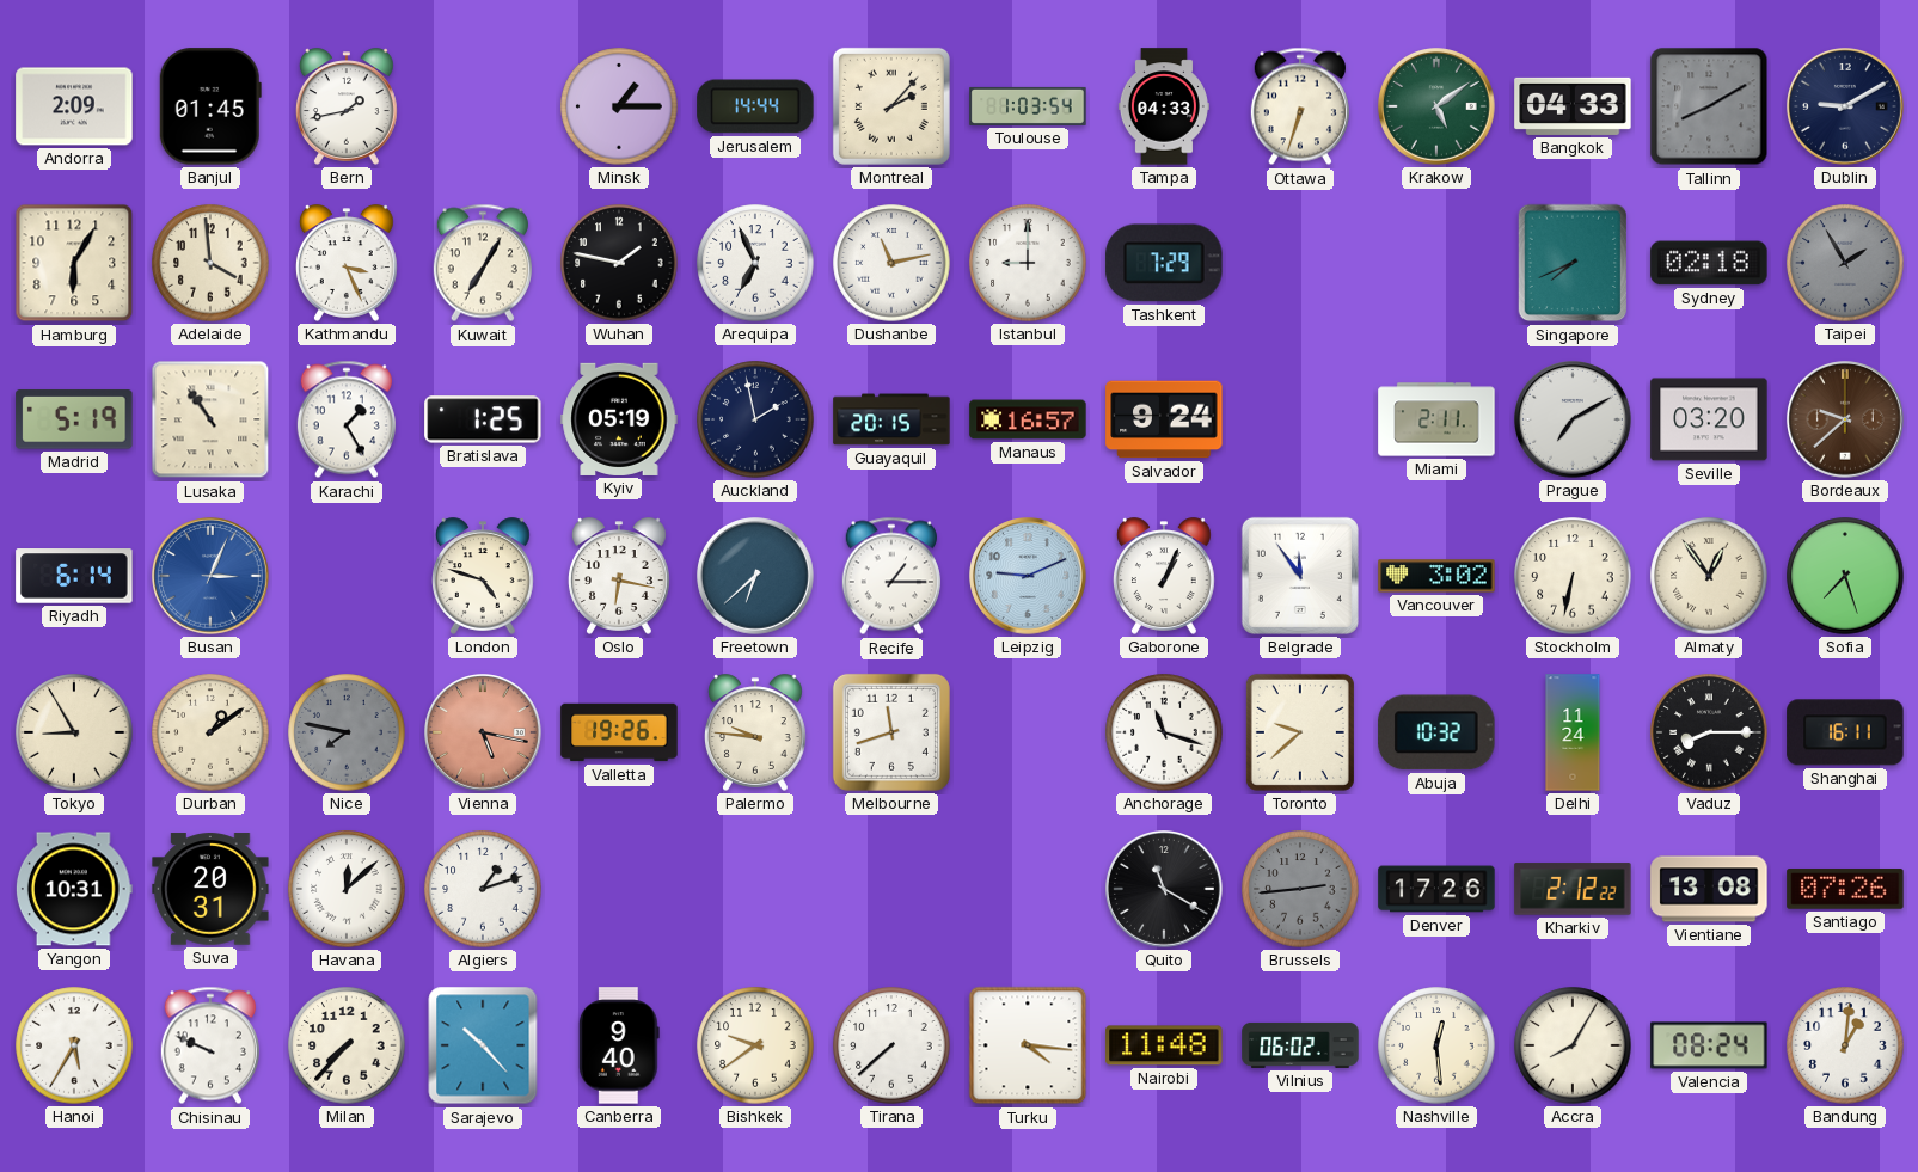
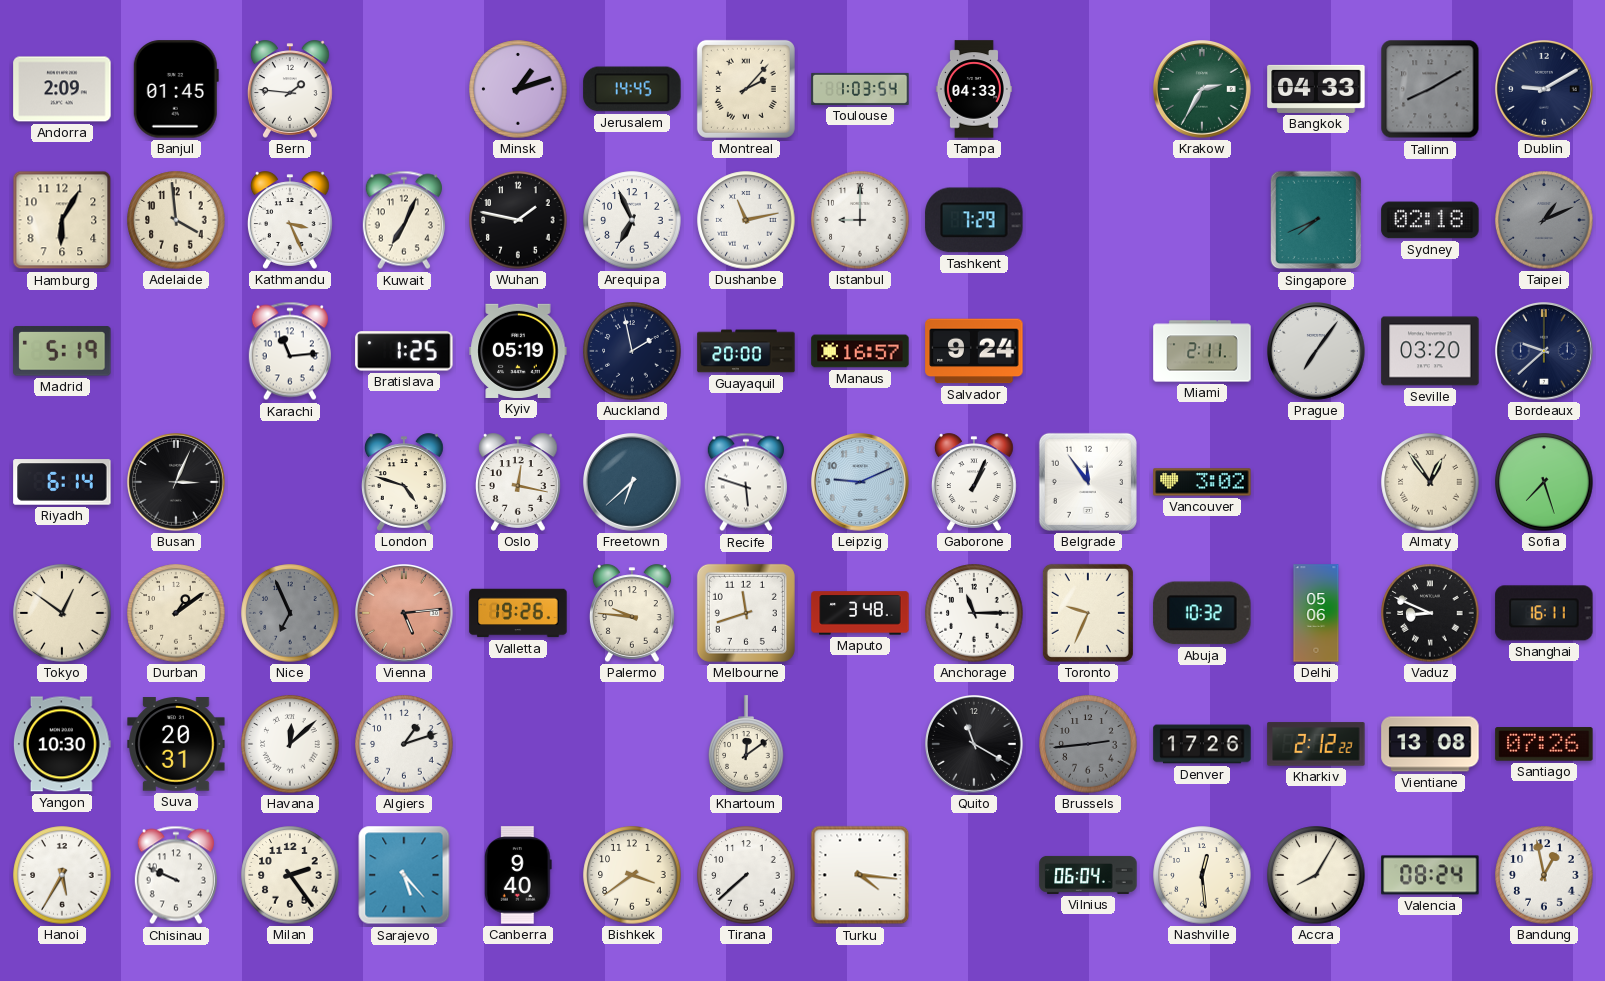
Bern: 1:43 -> 1:46 (290, 89)
Minsk: 1:15 -> 1:12 (518, 89)
Jerusalem: 14:44 -> 14:45 (632, 89)
Ottawa: 6:33 -> none (1300, 106)
Krakow: 5:09 -> 2:35 (1203, 90)
Kuwait: 7:05 -> 7:04 (404, 220)
Taipei: 1:55 -> 1:11 (1544, 220)
Lusaka: 10:54 -> none (210, 419)
Karachi: 1:25 -> 11:14 (290, 351)
Guayaquil: 20:15 -> 20:00 (746, 351)
Prague: 7:10 -> 7:06 (1317, 352)
Bordeaux dial: brown -> navy (1545, 352)
Busan dial: blue -> black (177, 483)
Oslo: 6:17 -> 12:17 (518, 482)
Recife: 1:15 -> 5:48 (746, 482)
Stockholm: 6:32 -> none (1573, 576)
Tokyo: 8:55 -> 12:51 (62, 613)
Nice: 7:47 -> 6:56 (290, 613)
Vienna: 5:17 -> 5:14 (405, 614)
Maputo: none -> 3:48 (860, 613)
Anchorage: 11:18 -> 11:15 (974, 613)
Toronto: 9:38 -> 9:34 (1088, 613)
Delhi: 11:24 -> 05:06 (1316, 613)
Vaduz: 8:15 -> 8:49 (1430, 613)
Yangon: 10:31 -> 10:30 (62, 744)
Khartoum: none -> 12:09 (746, 744)
Milan: 7:37 -> 2:24 (290, 875)
Sarajevo: 10:23 -> 5:23 (404, 875)
Bishkek: 9:39 -> 3:39 (632, 875)
Nairobi: 11:48 -> none (1164, 1045)
Vilnius: 06:02 -> 06:04 (1088, 875)
Bandung: 1:01 -> 12:58 (1544, 875)
